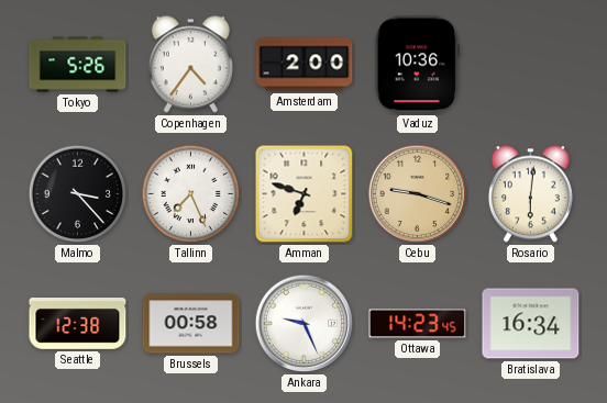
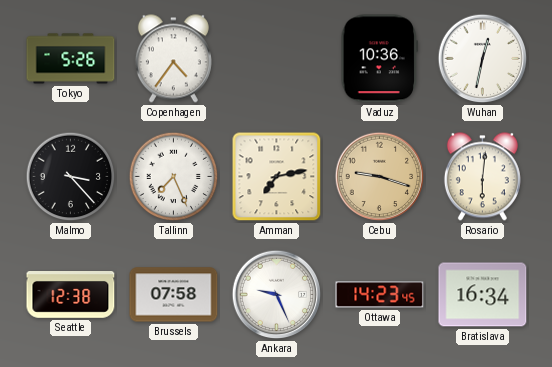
Amsterdam: 2:00 -> none (305, 65)
Wuhan: none -> 12:32 (483, 59)
Amman: 6:48 -> 7:13 (277, 177)
Brussels: 00:58 -> 07:58 (174, 295)
